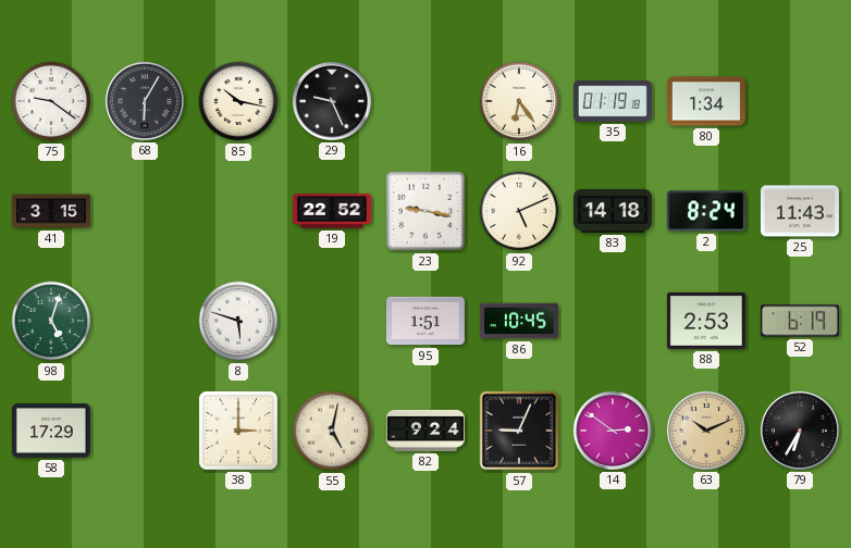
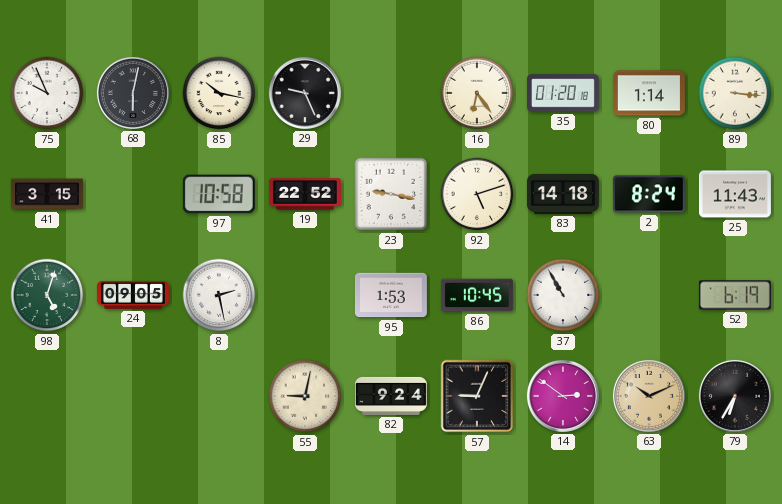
75: 9:21 -> 9:56 (47, 93)
68: 6:05 -> 6:02 (133, 93)
35: 01:19 -> 01:20 (563, 93)
80: 1:34 -> 1:14 (649, 93)
89: none -> 3:16 (735, 93)
97: none -> 10:58 (219, 194)
92: 5:11 -> 5:12 (477, 194)
24: none -> 09:05 (133, 295)
8: 5:48 -> 2:28 (219, 295)
95: 1:51 -> 1:53 (391, 295)
37: none -> 10:55 (563, 295)
88: 2:53 -> none (706, 321)
58: 17:29 -> none (51, 431)
38: 3:00 -> none (238, 431)
55: 5:02 -> 9:02 (305, 396)
